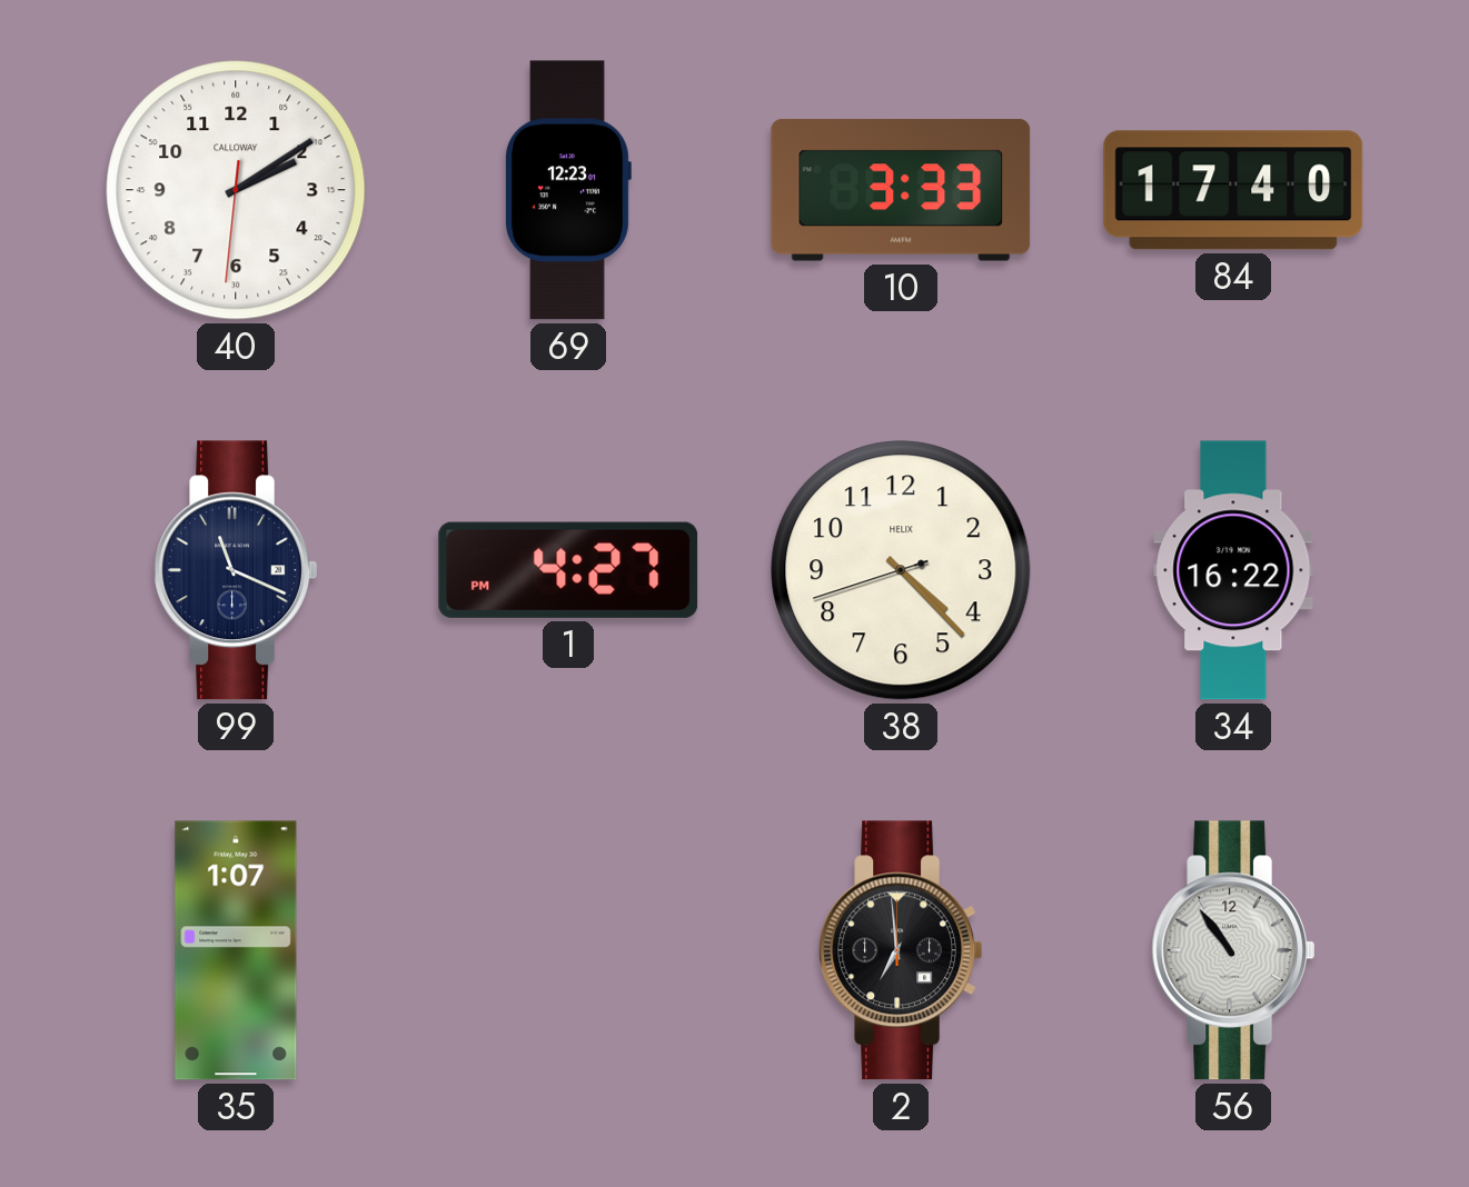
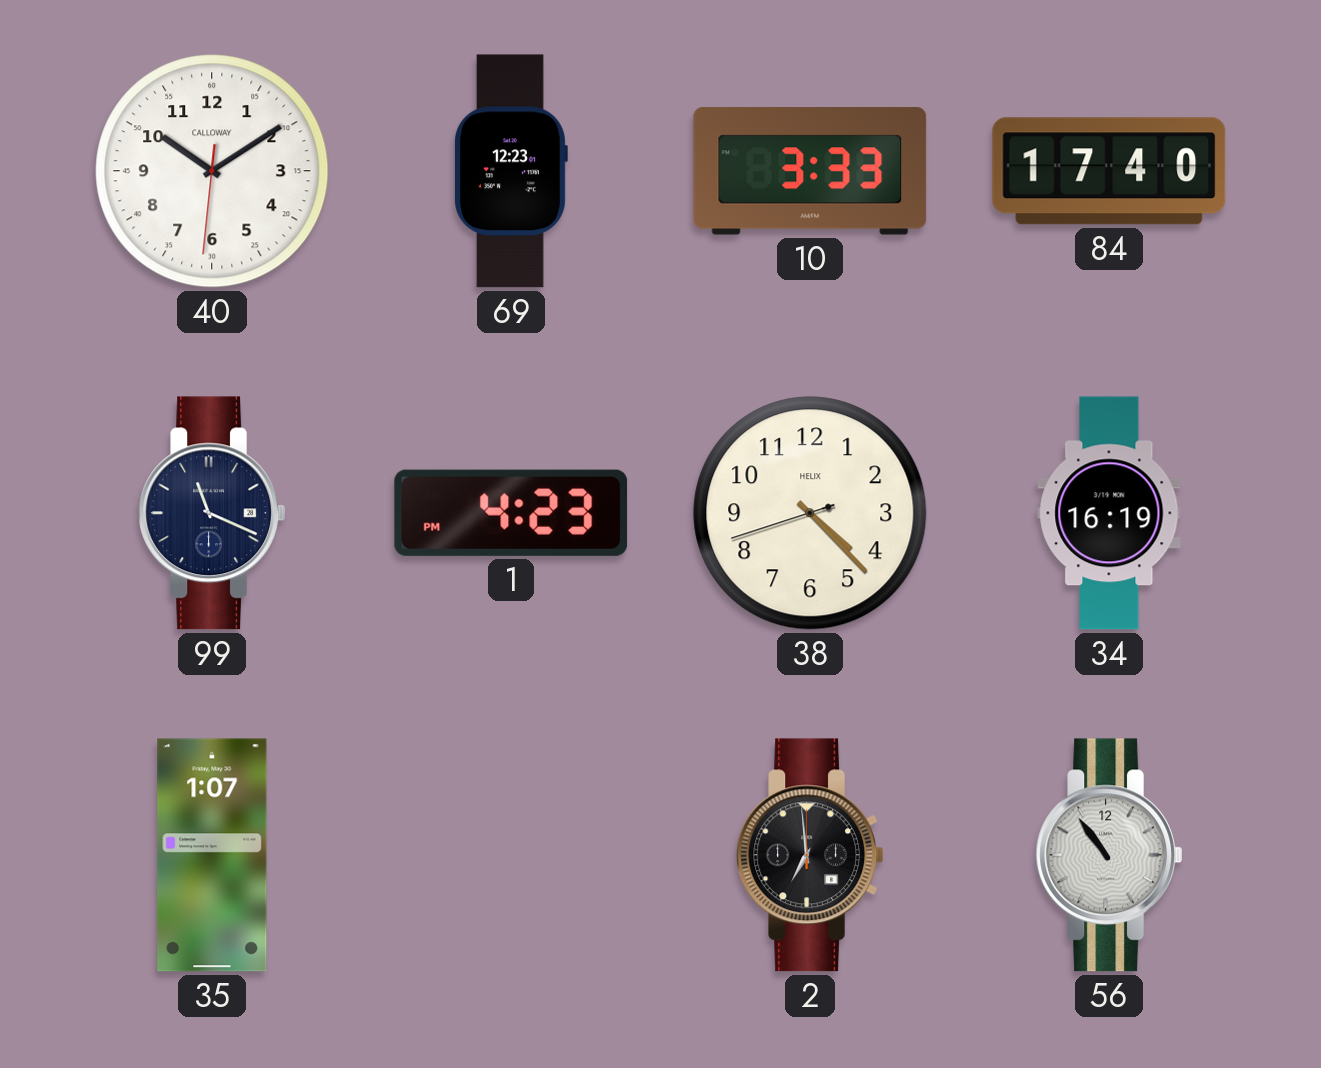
40: 2:09 -> 10:09 (212, 171)
1: 4:27 -> 4:23 (511, 513)
34: 16:22 -> 16:19 (1109, 513)
